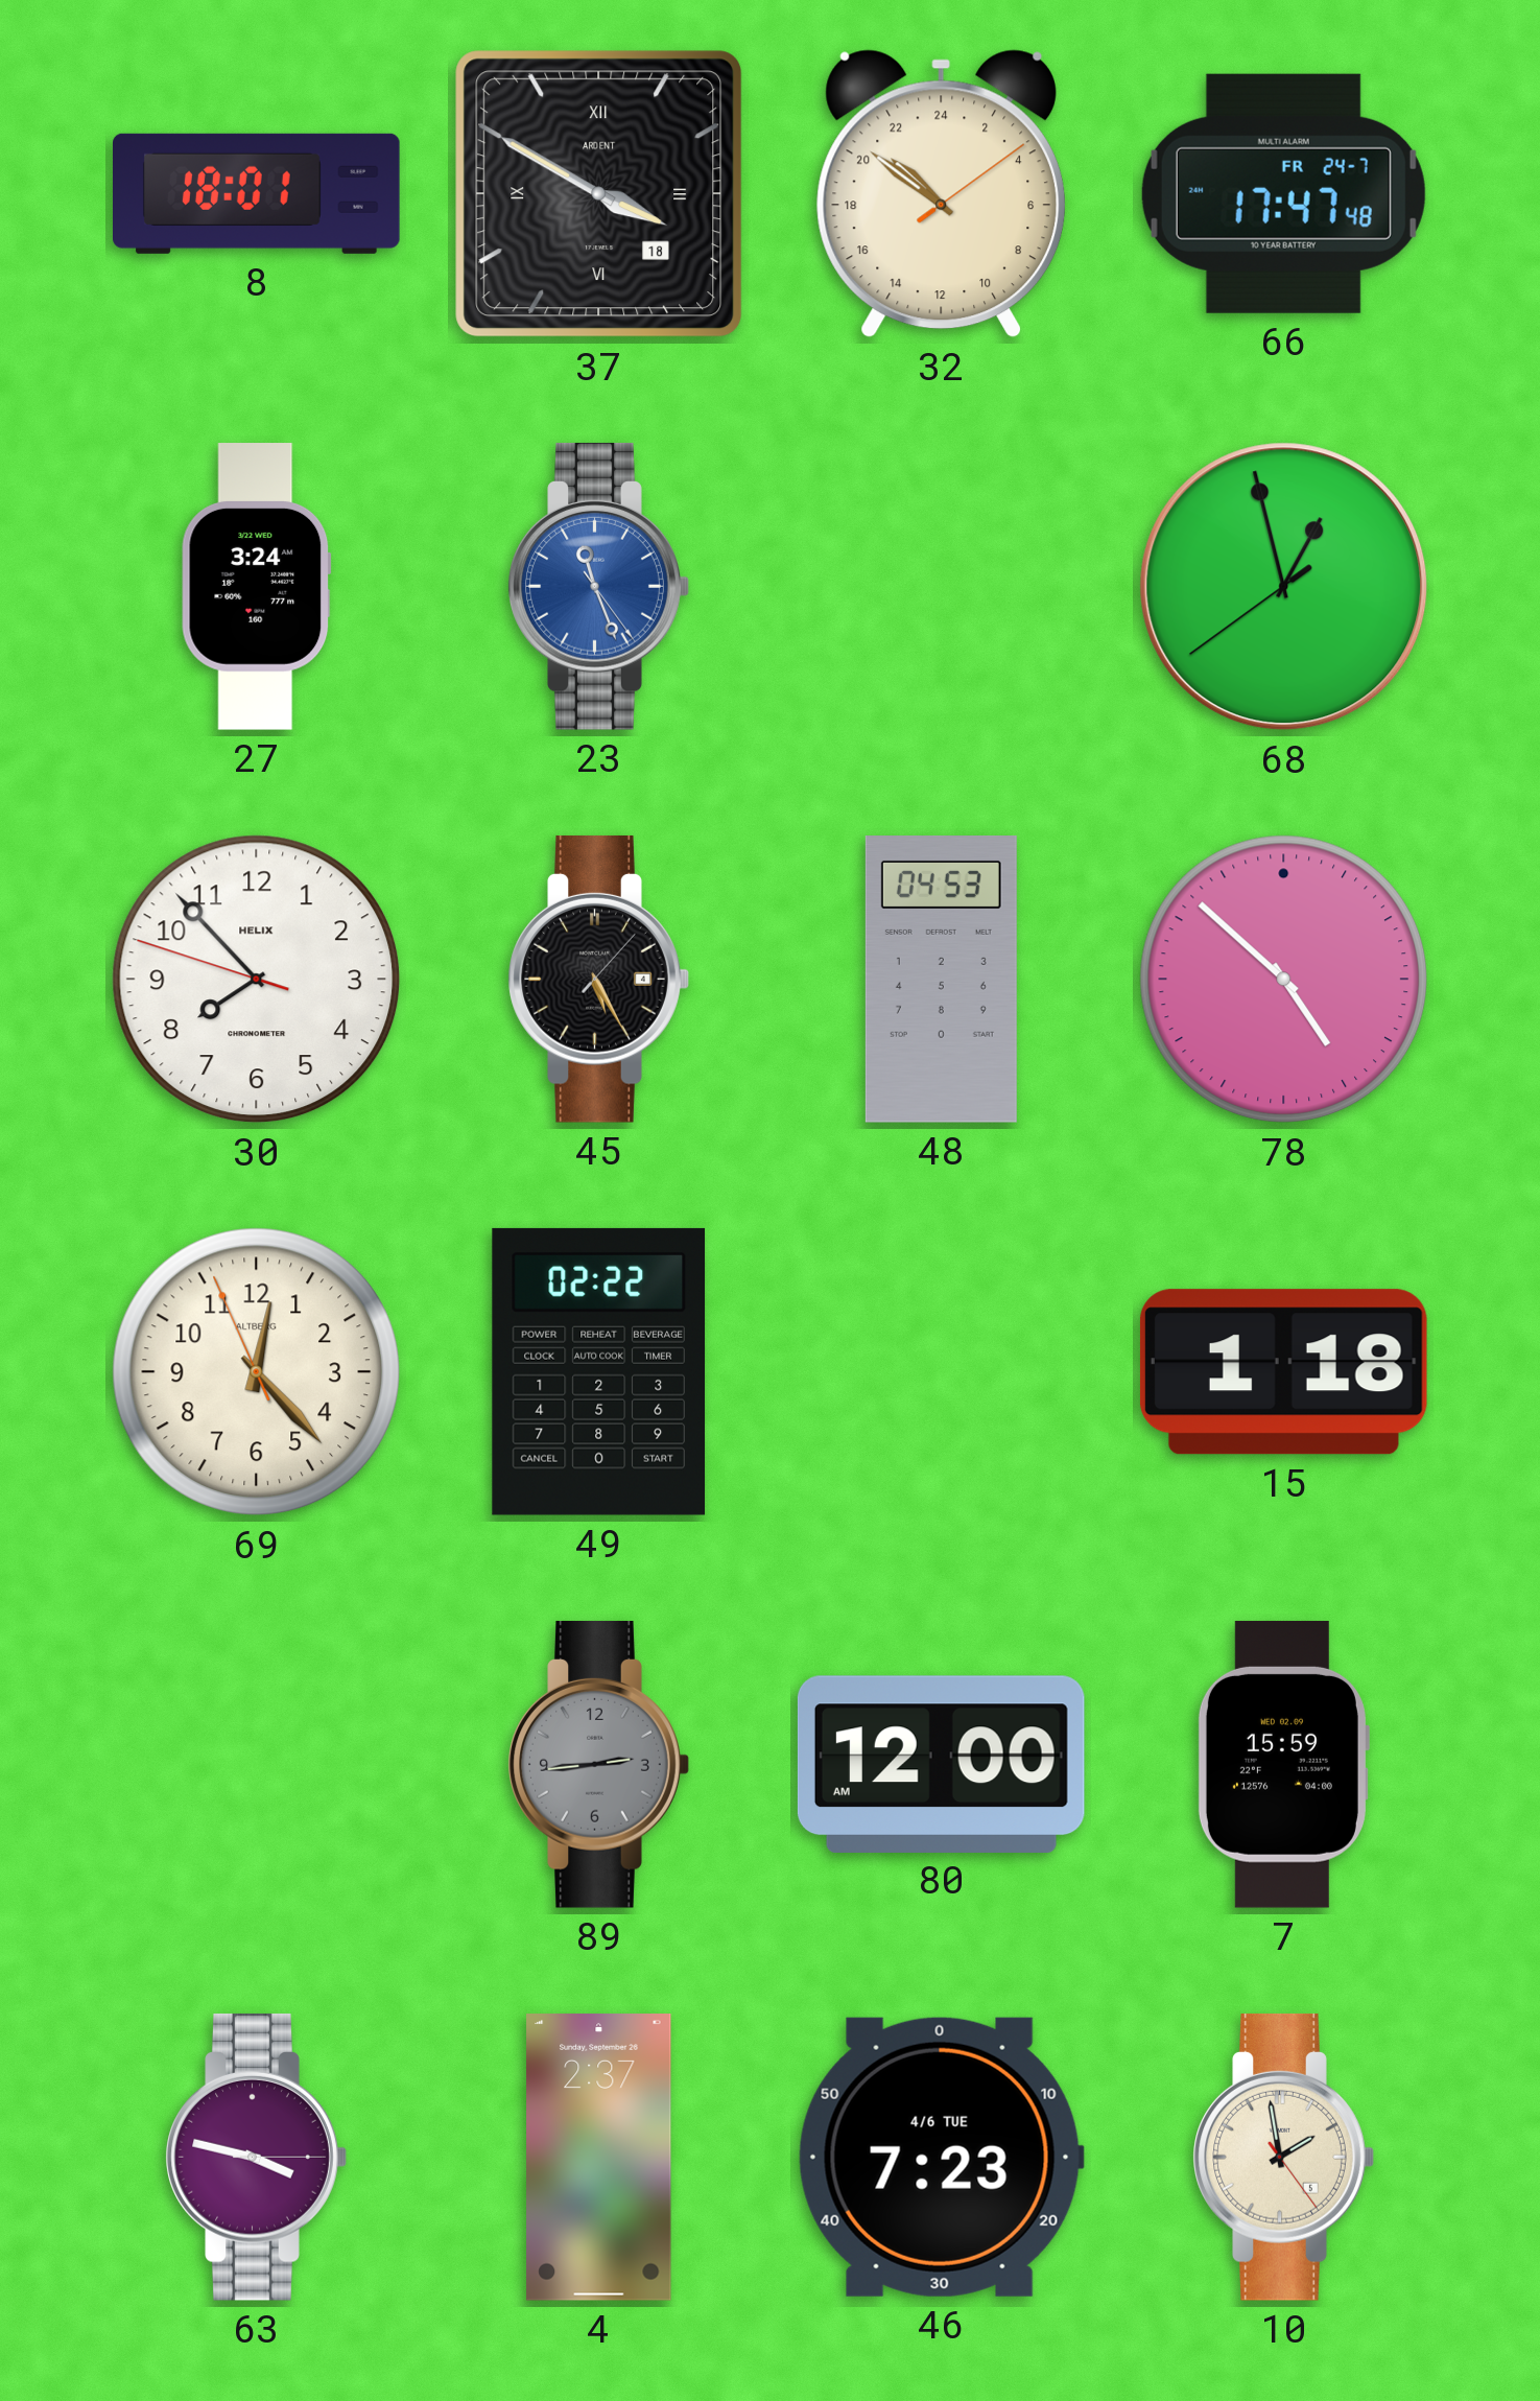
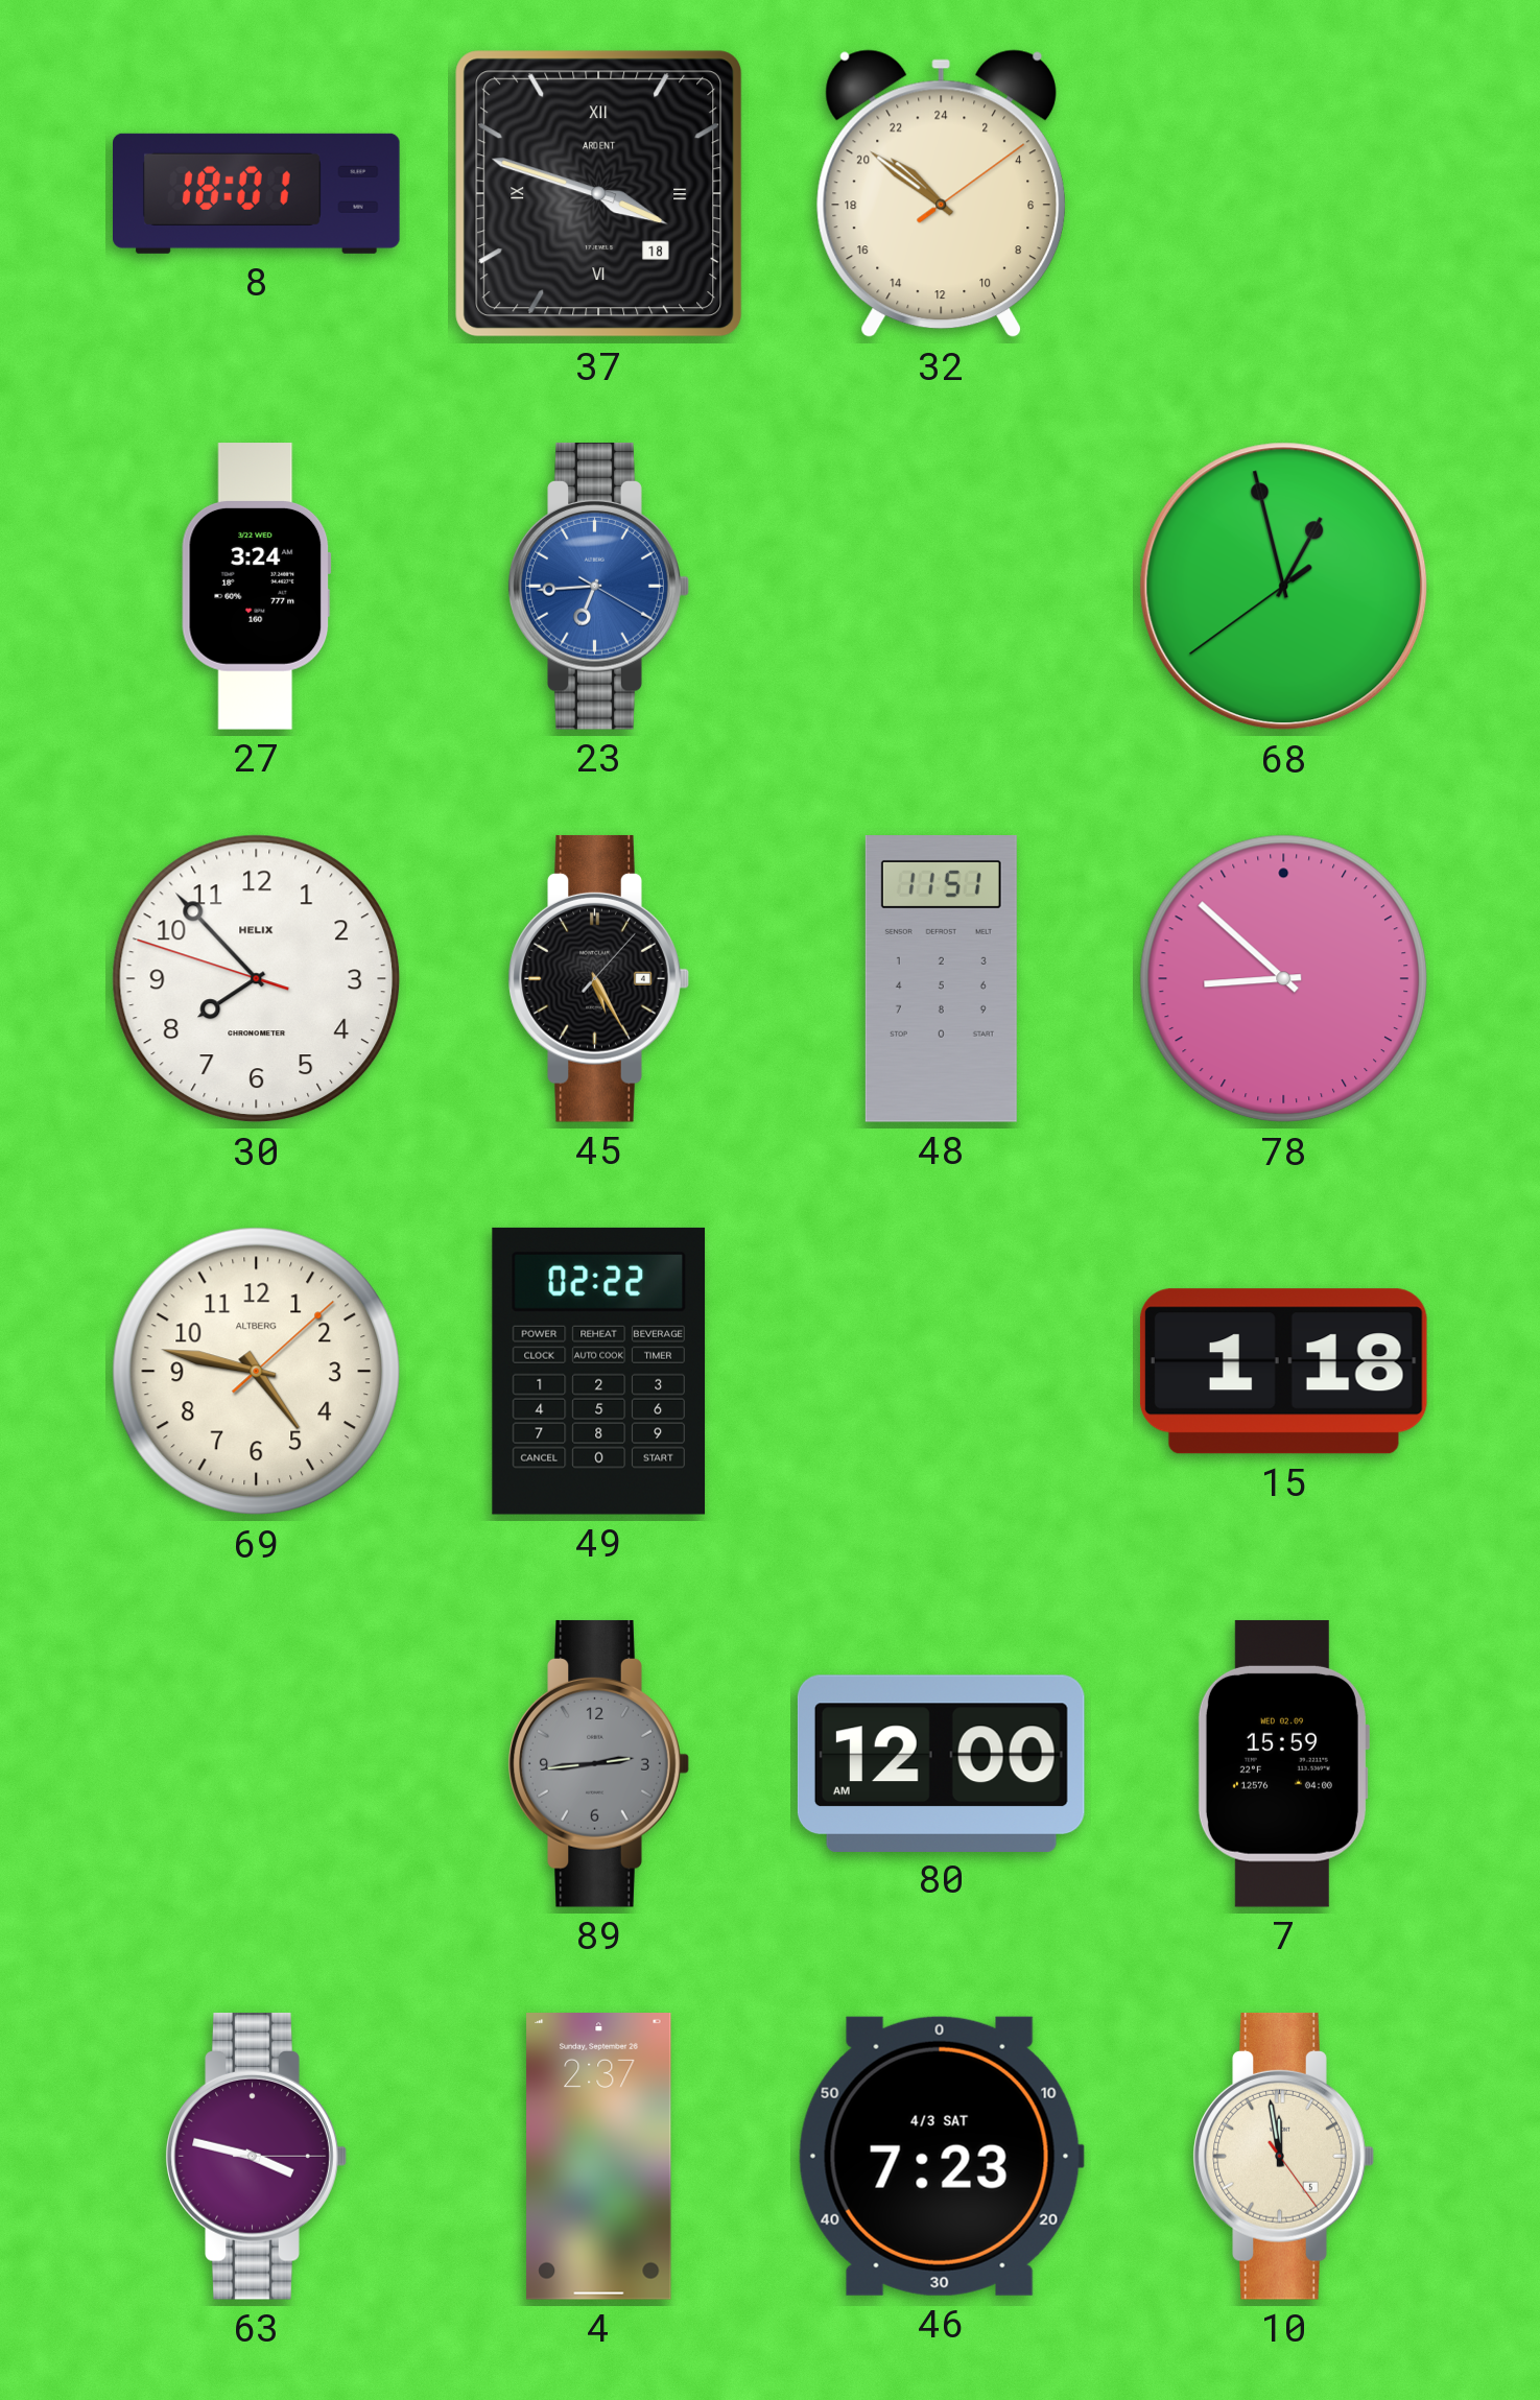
37: 3:50 -> 3:48 (599, 194)
66: 17:47 -> none (1283, 193)
23: 11:26 -> 6:44 (598, 586)
48: 04:53 -> 11:51 (941, 979)
78: 4:52 -> 8:52 (1284, 979)
69: 12:22 -> 4:47 (257, 1372)
46 date: 4/6 TUE -> 4/3 SAT (941, 2156)
10: 1:58 -> 11:58 (1283, 2156)
